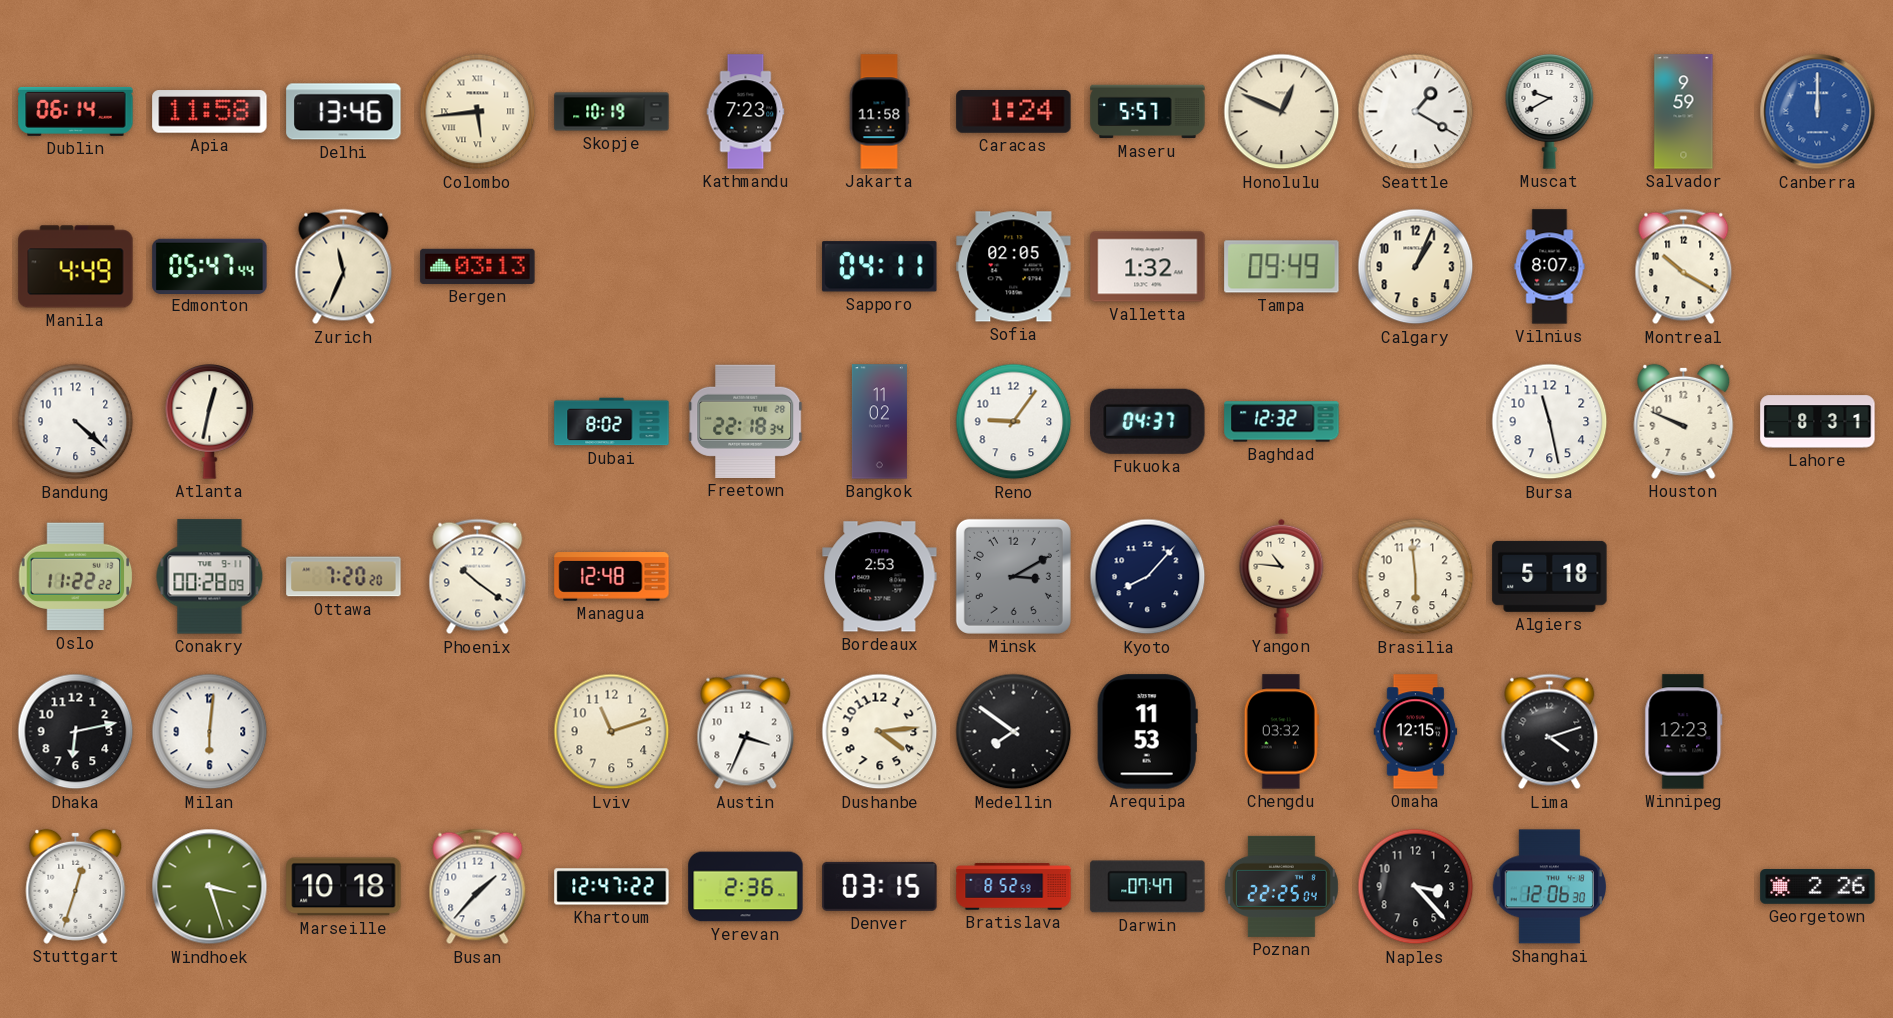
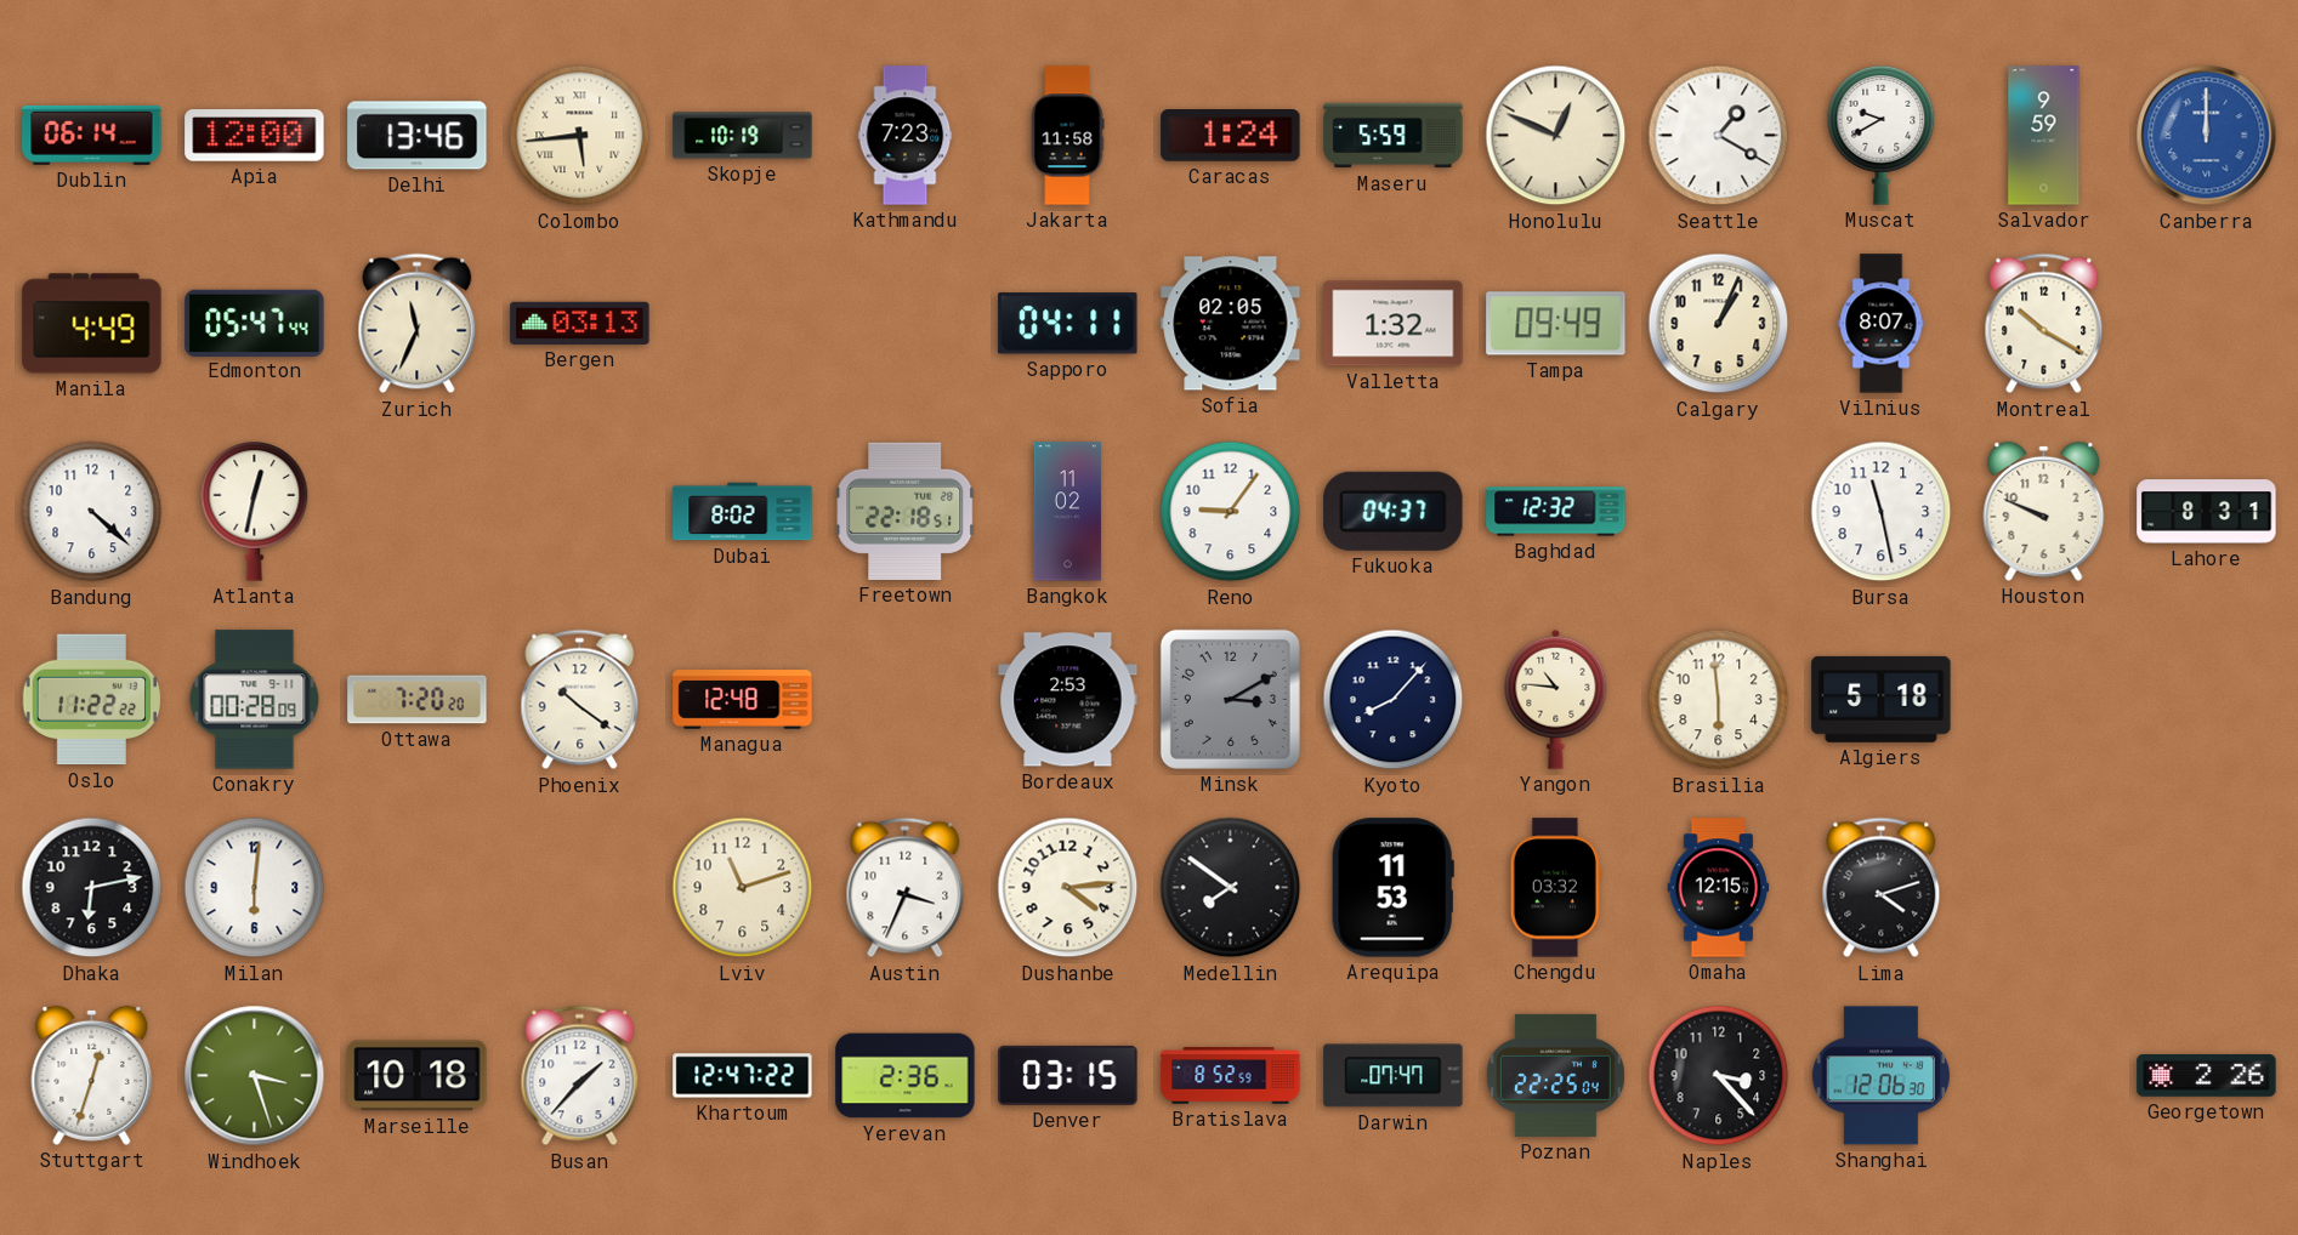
Apia: 11:58 -> 12:00 (255, 136)
Maseru: 5:57 -> 5:59 (1394, 136)
Freetown: 22:18:34 -> 22:18:51 (906, 511)
Winnipeg: 12:23 -> none (1684, 732)
